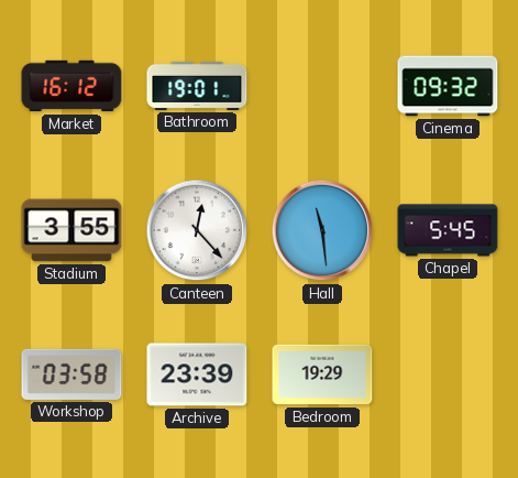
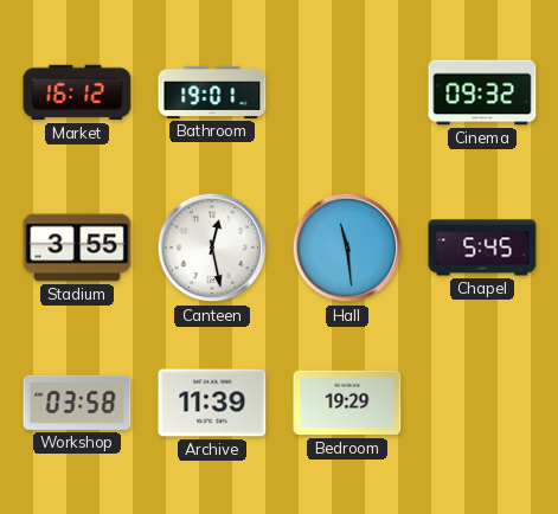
Canteen: 12:23 -> 12:28 (212, 248)
Archive: 23:39 -> 11:39 (212, 403)
